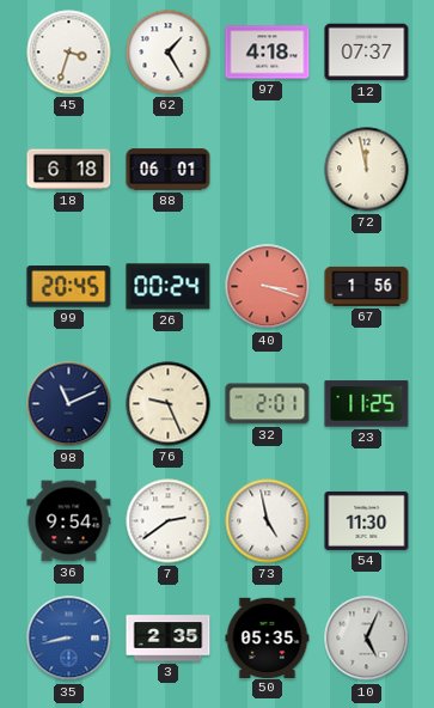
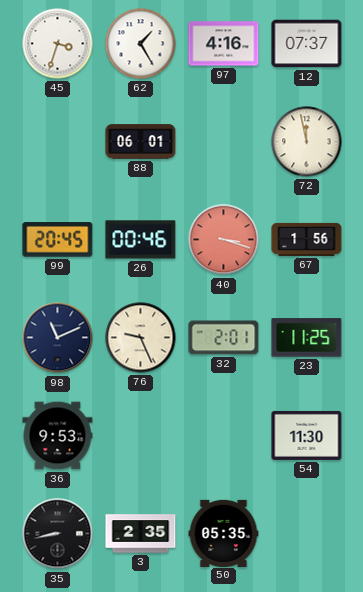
97: 4:18 -> 4:16 (224, 44)
18: 6:18 -> none (69, 170)
26: 00:24 -> 00:46 (141, 240)
36: 9:54 -> 9:53 (58, 436)
7: 2:39 -> none (169, 521)
73: 4:58 -> none (268, 521)
35 dial: blue -> black (58, 534)
10: 5:04 -> none (367, 639)
